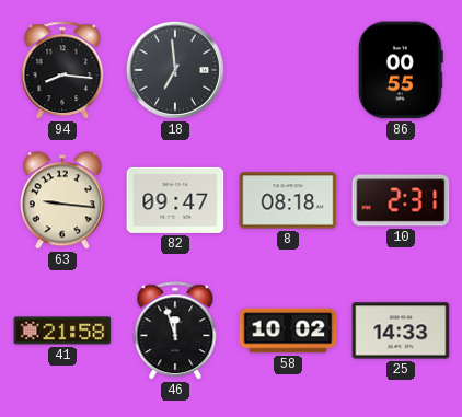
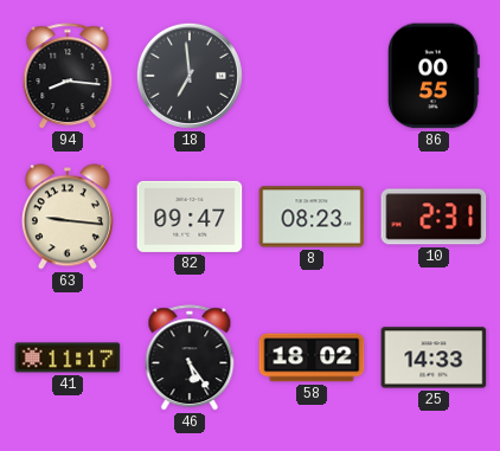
8: 08:18 -> 08:23 (312, 217)
41: 21:58 -> 11:17 (68, 357)
46: 11:57 -> 5:24 (190, 359)
58: 10:02 -> 18:02 (312, 357)
